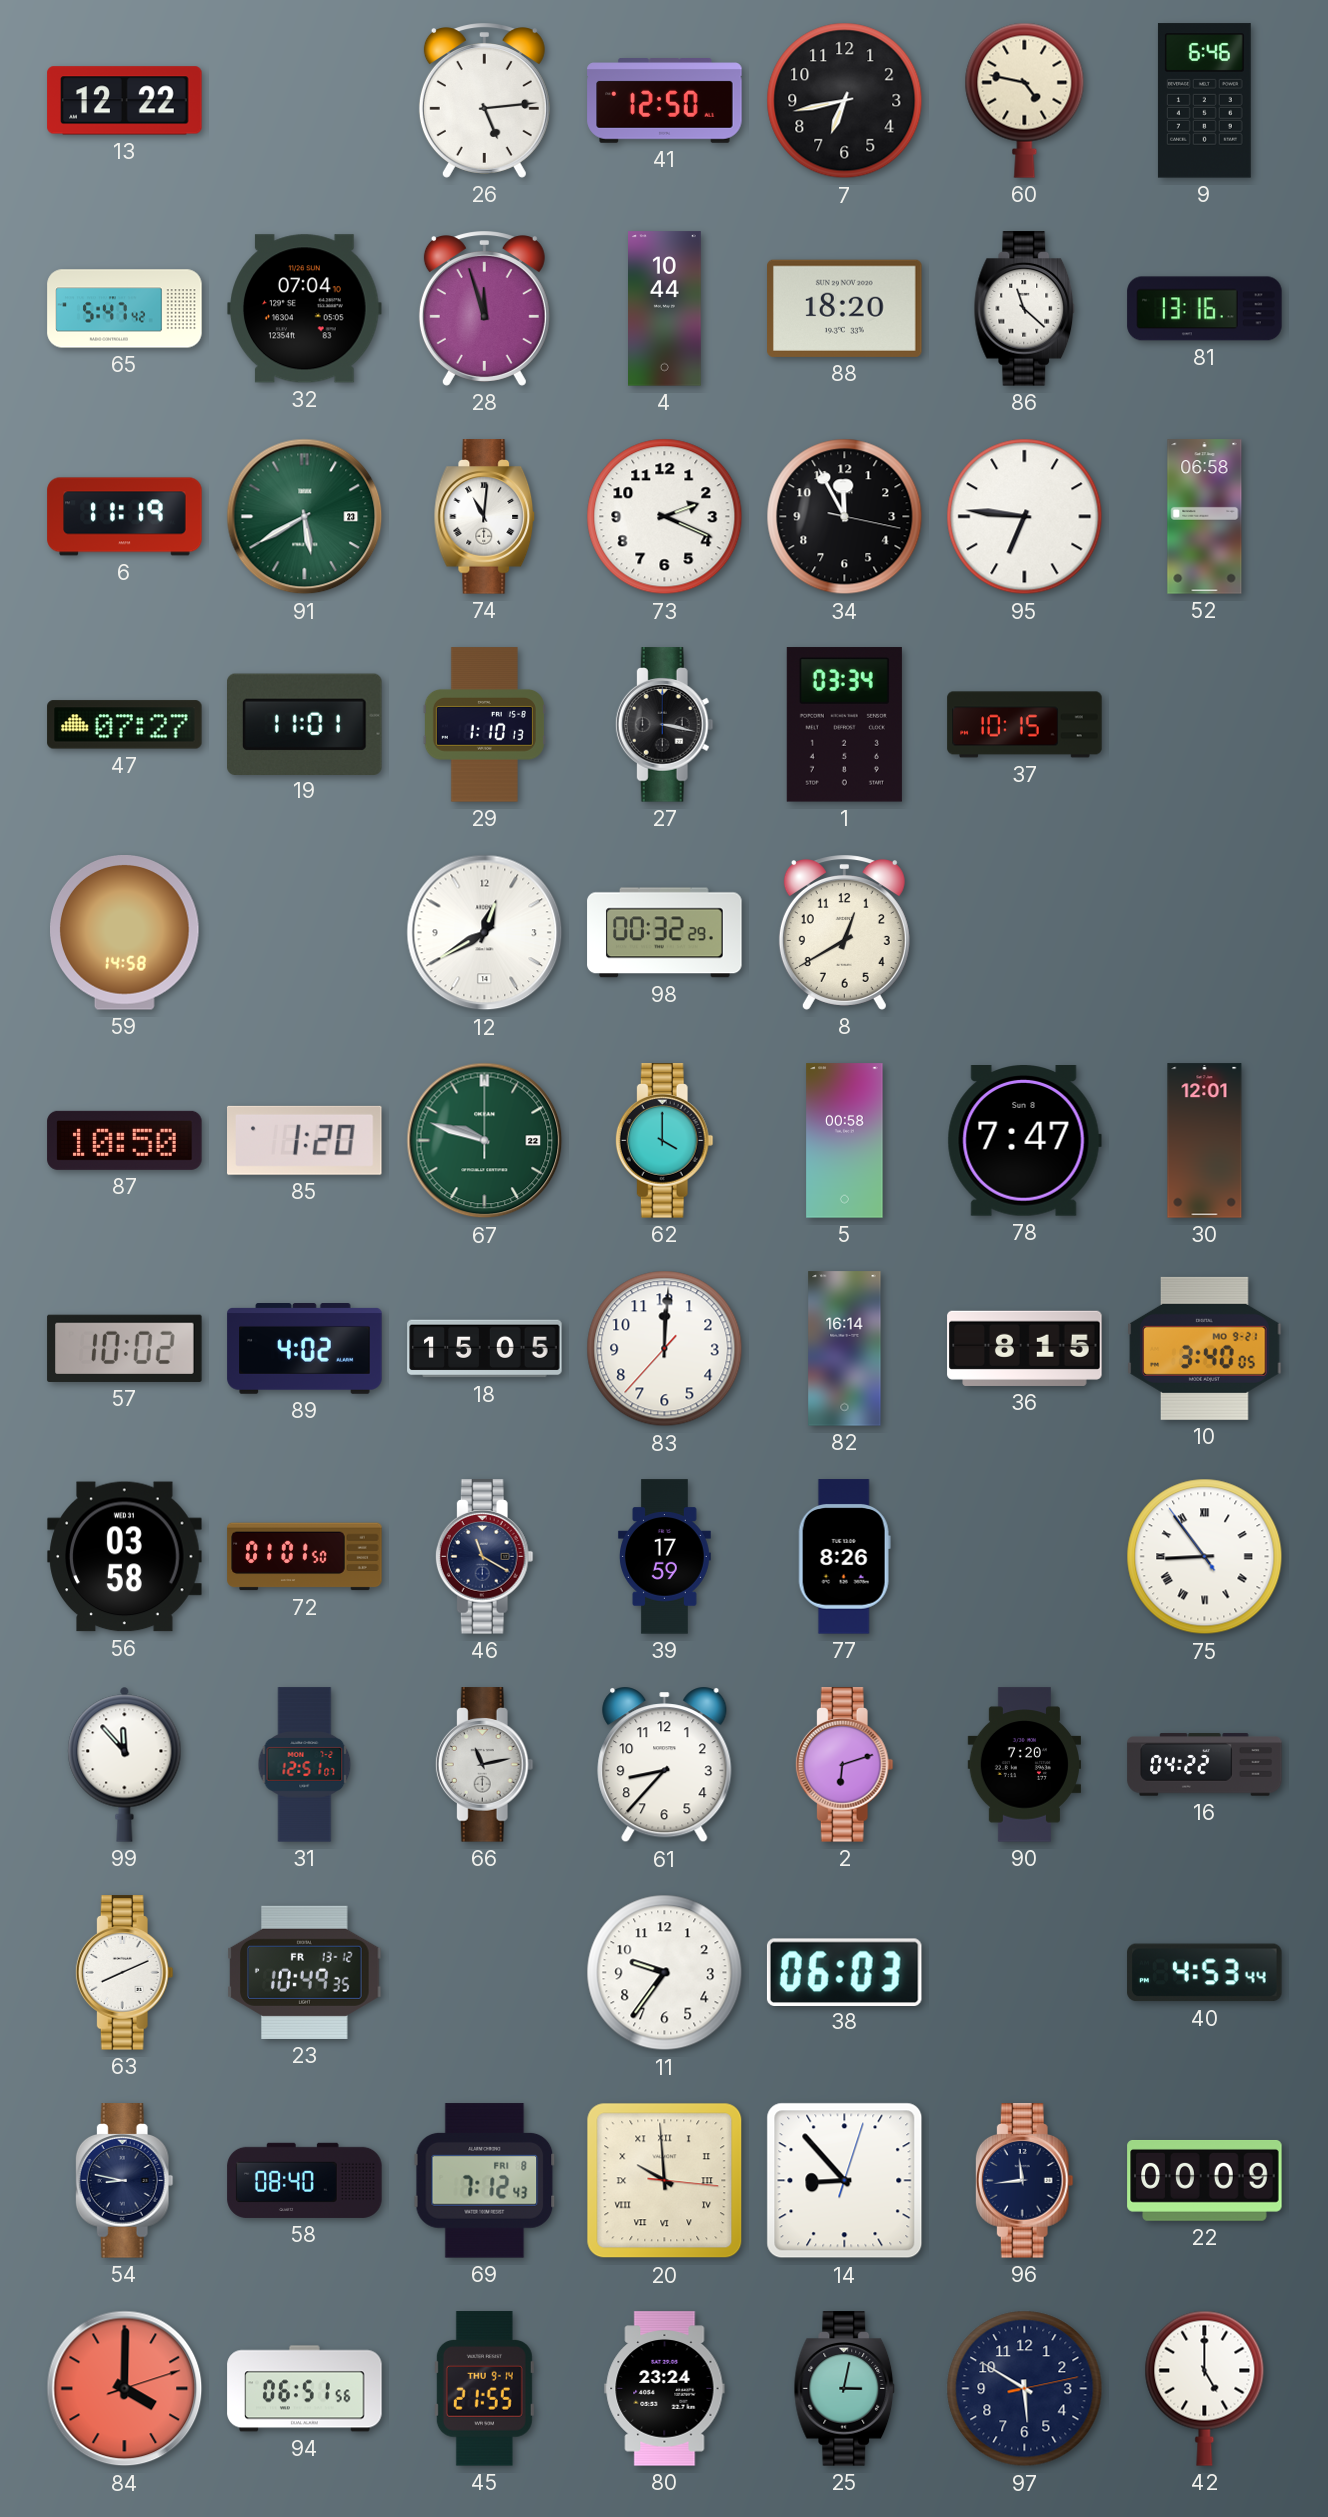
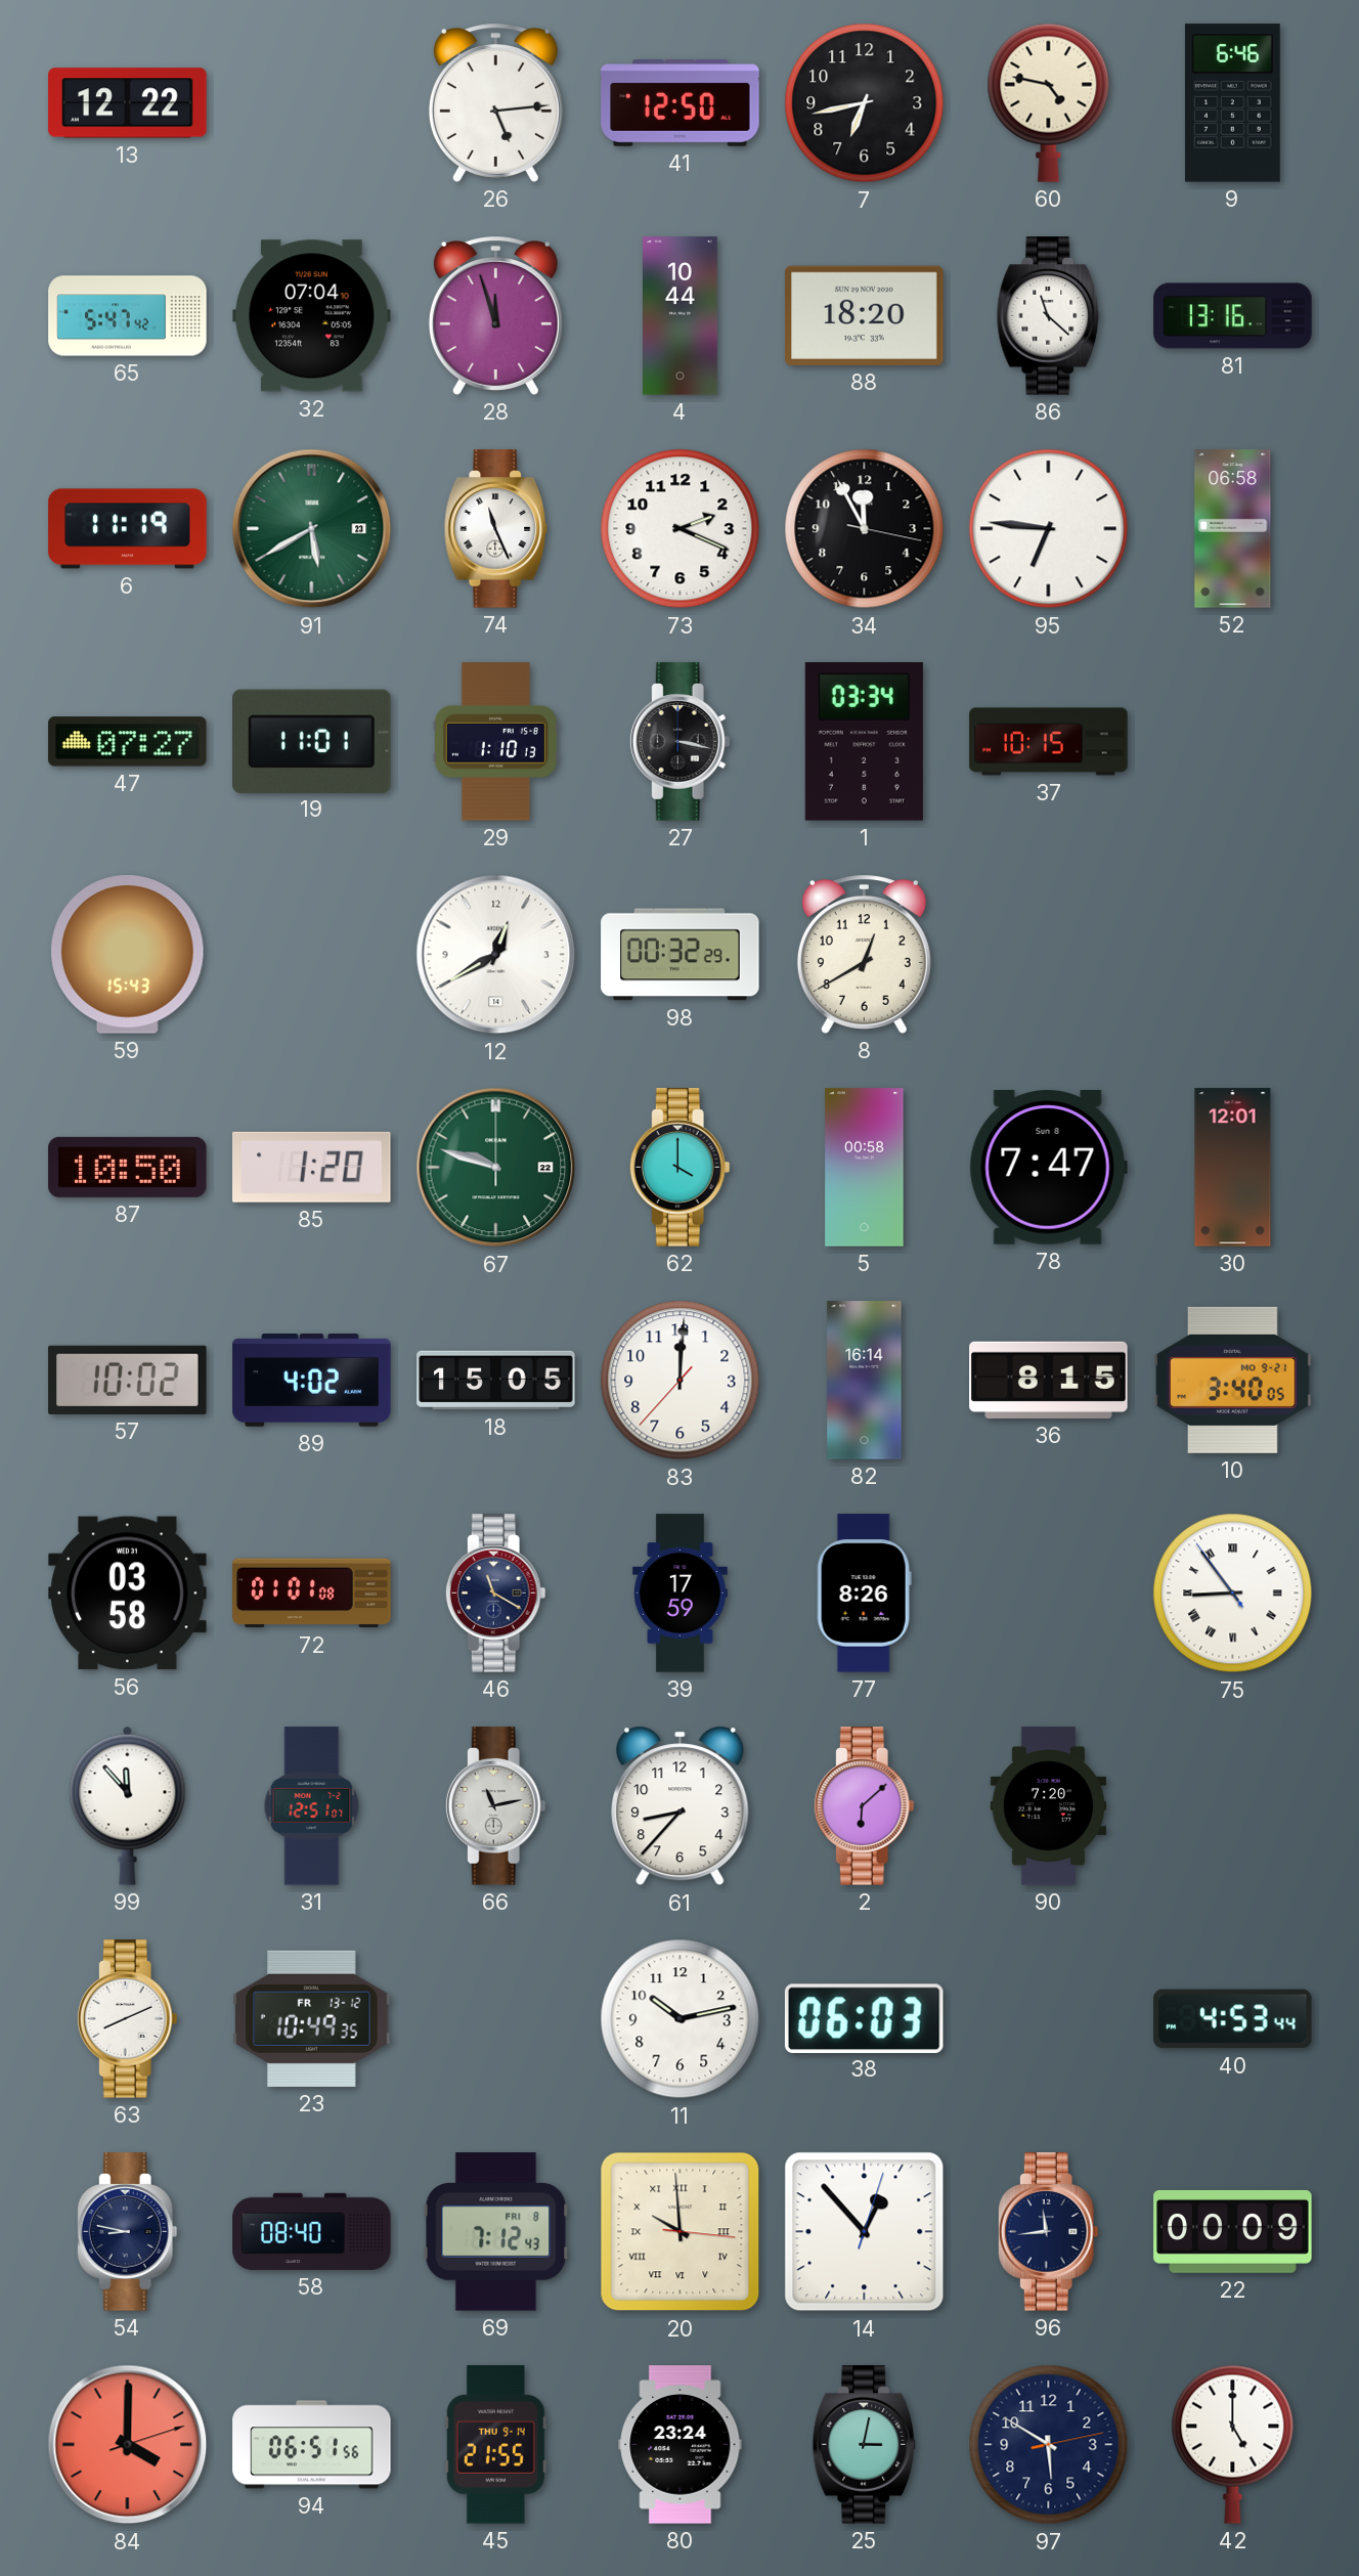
74: 11:01 -> 11:26 (496, 529)
59: 14:58 -> 15:43 (128, 955)
72: 01:01:50 -> 01:01:08 (312, 1593)
2: 6:12 -> 6:08 (864, 1806)
16: 04:22 -> none (1205, 1765)
11: 9:36 -> 10:13 (681, 2019)
14: 8:53 -> 12:53 (865, 2232)
